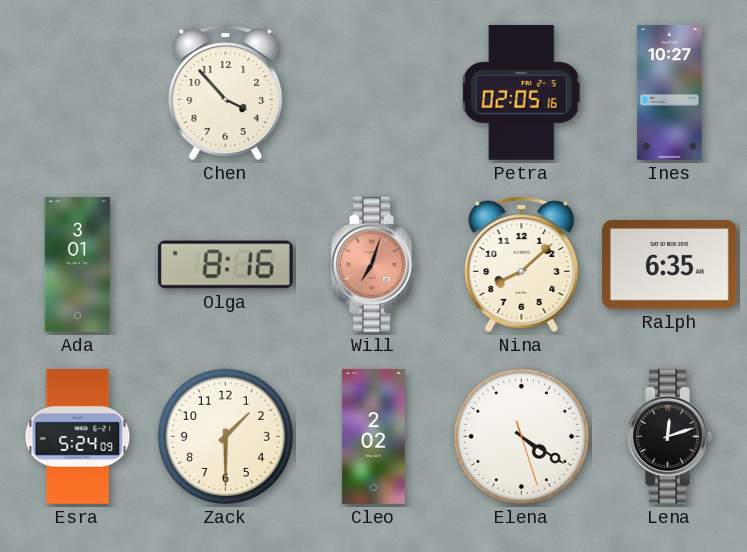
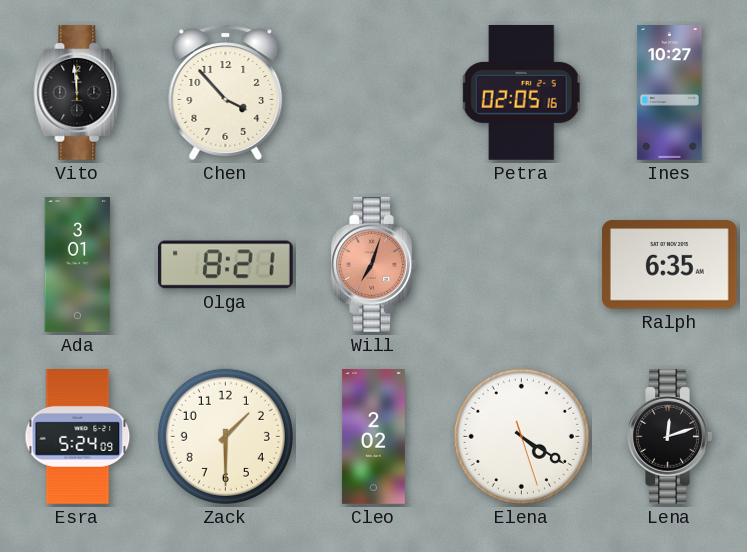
Vito: none -> 11:59 (78, 92)
Olga: 8:16 -> 8:21 (225, 265)
Nina: 8:08 -> none (522, 264)
